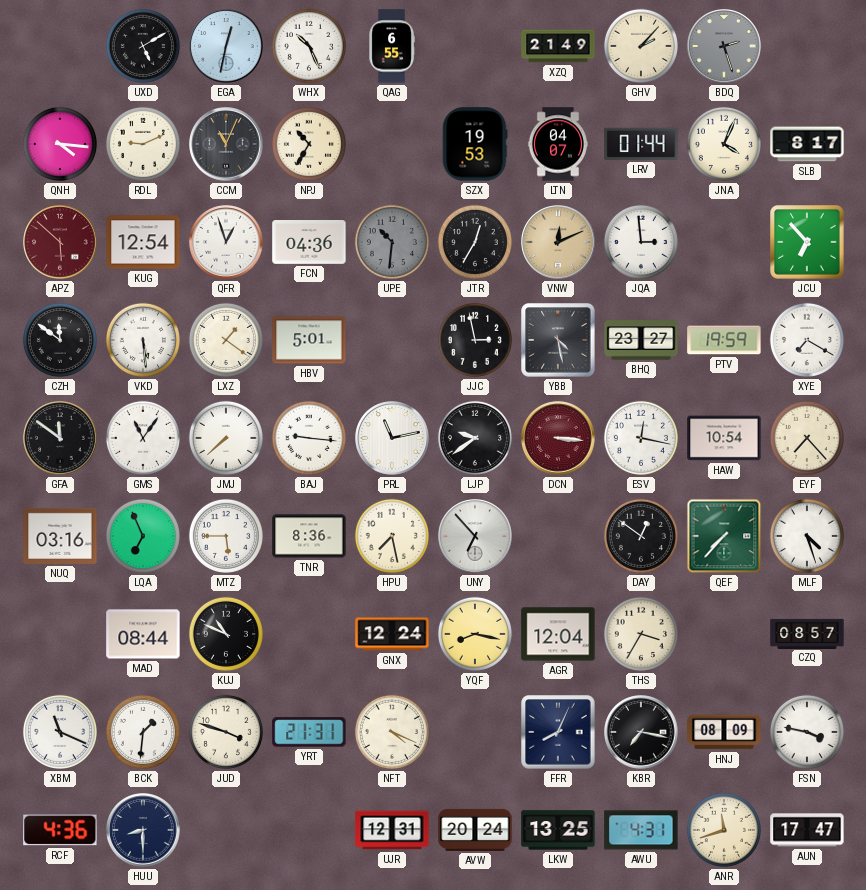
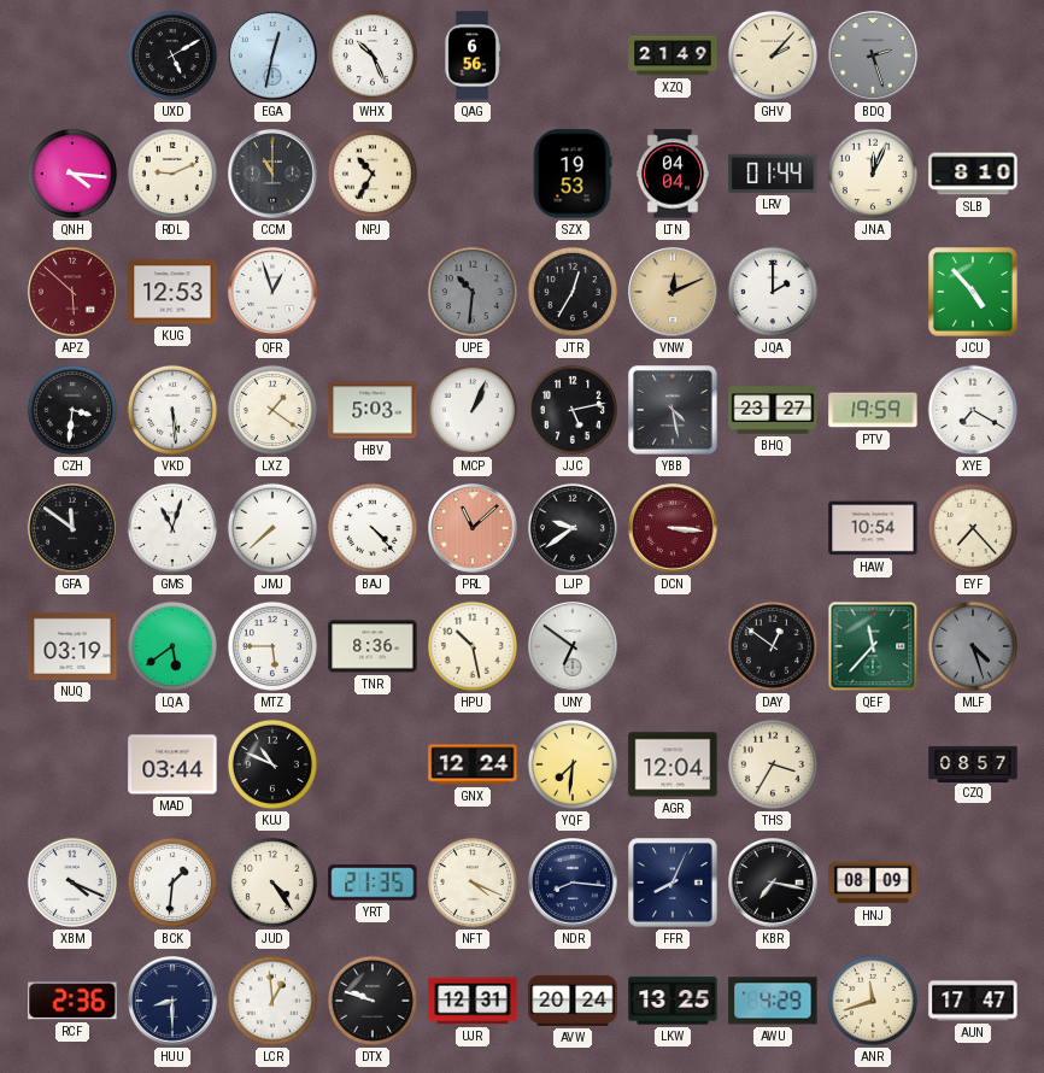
QAG: 6:55 -> 6:56 (473, 55)
CCM: 11:04 -> 11:00 (272, 174)
LTN: 04:07 -> 04:04 (673, 174)
JNA: 4:04 -> 12:04 (873, 174)
SLB: 8:17 -> 8:10 (973, 174)
KUG: 12:54 -> 12:53 (172, 292)
FCN: 04:36 -> none (309, 243)
JQA: 2:59 -> 2:00 (773, 292)
JCU: 6:53 -> 4:53 (973, 292)
CZH: 11:51 -> 3:31 (72, 410)
HBV: 5:01 -> 5:03 (373, 410)
MCP: none -> 1:04 (473, 410)
JJC: 2:58 -> 5:13 (573, 410)
GMS: 11:06 -> 11:03 (172, 528)
BAJ: 9:16 -> 4:23 (373, 528)
PRL: 11:13 -> 11:08 (473, 528)
PRL dial: white -> salmon (473, 528)
ESV: 12:17 -> none (641, 438)
NUQ: 03:16 -> 03:19 (72, 646)
LQA: 6:56 -> 5:39 (172, 646)
HPU: 7:28 -> 10:28 (473, 646)
UNY: 6:53 -> 6:51 (573, 646)
QEF: 7:37 -> 11:37 (873, 646)
MLF dial: white -> grey (973, 646)
MAD: 08:44 -> 03:44 (172, 764)
YQF: 8:17 -> 7:31 (573, 764)
XBM: 11:19 -> 4:19 (72, 883)
JUD: 3:48 -> 4:24 (272, 883)
YRT: 21:31 -> 21:35 (373, 883)
NDR: none -> 8:16 (573, 883)
FSN: 3:47 -> none (807, 732)
RCF: 4:36 -> 2:36 (72, 1001)
LCR: none -> 12:59 (272, 1001)
DTX: none -> 9:48 (373, 1001)
AWU: 4:31 -> 4:29 (773, 1001)
